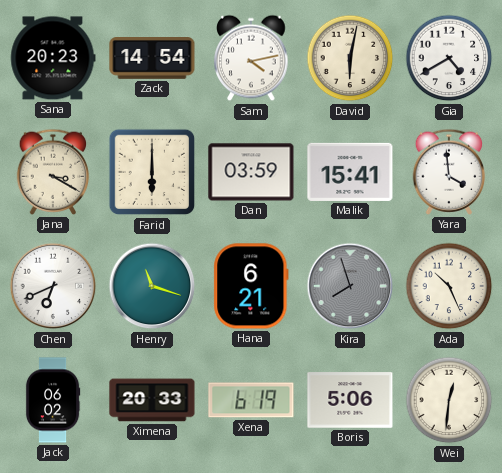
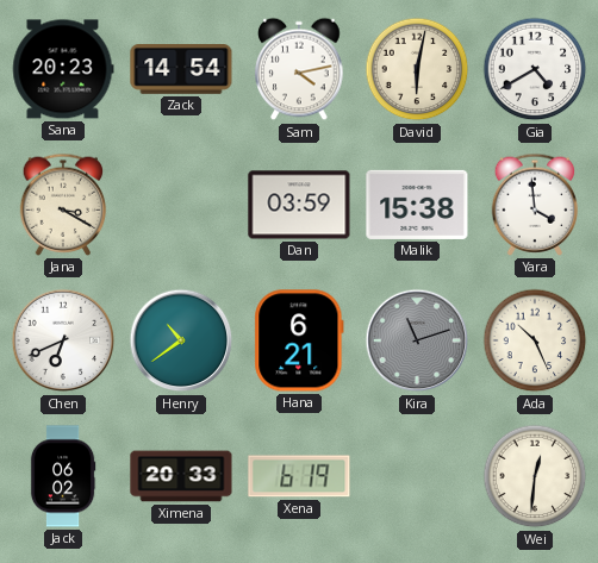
Farid: 6:00 -> none (152, 172)
Malik: 15:41 -> 15:38 (417, 205)
Henry: 11:18 -> 10:39 (181, 340)
Kira: 7:57 -> 11:12 (417, 340)
Boris: 5:06 -> none (350, 400)
